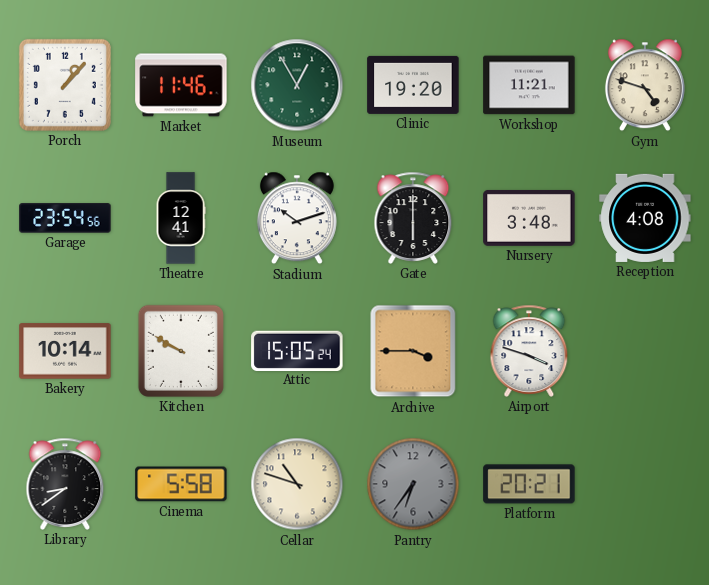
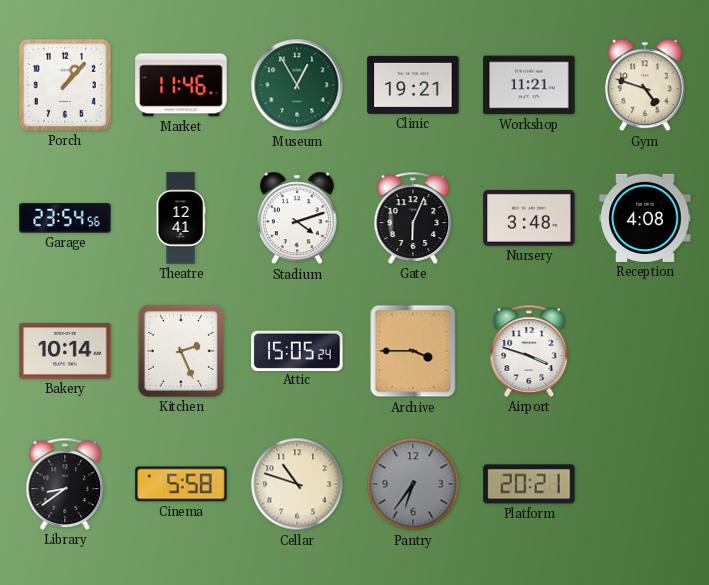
Clinic: 19:20 -> 19:21 (413, 85)
Stadium: 10:12 -> 4:12 (297, 218)
Gate: 6:00 -> 6:04 (413, 218)
Kitchen: 9:50 -> 2:26 (181, 351)
